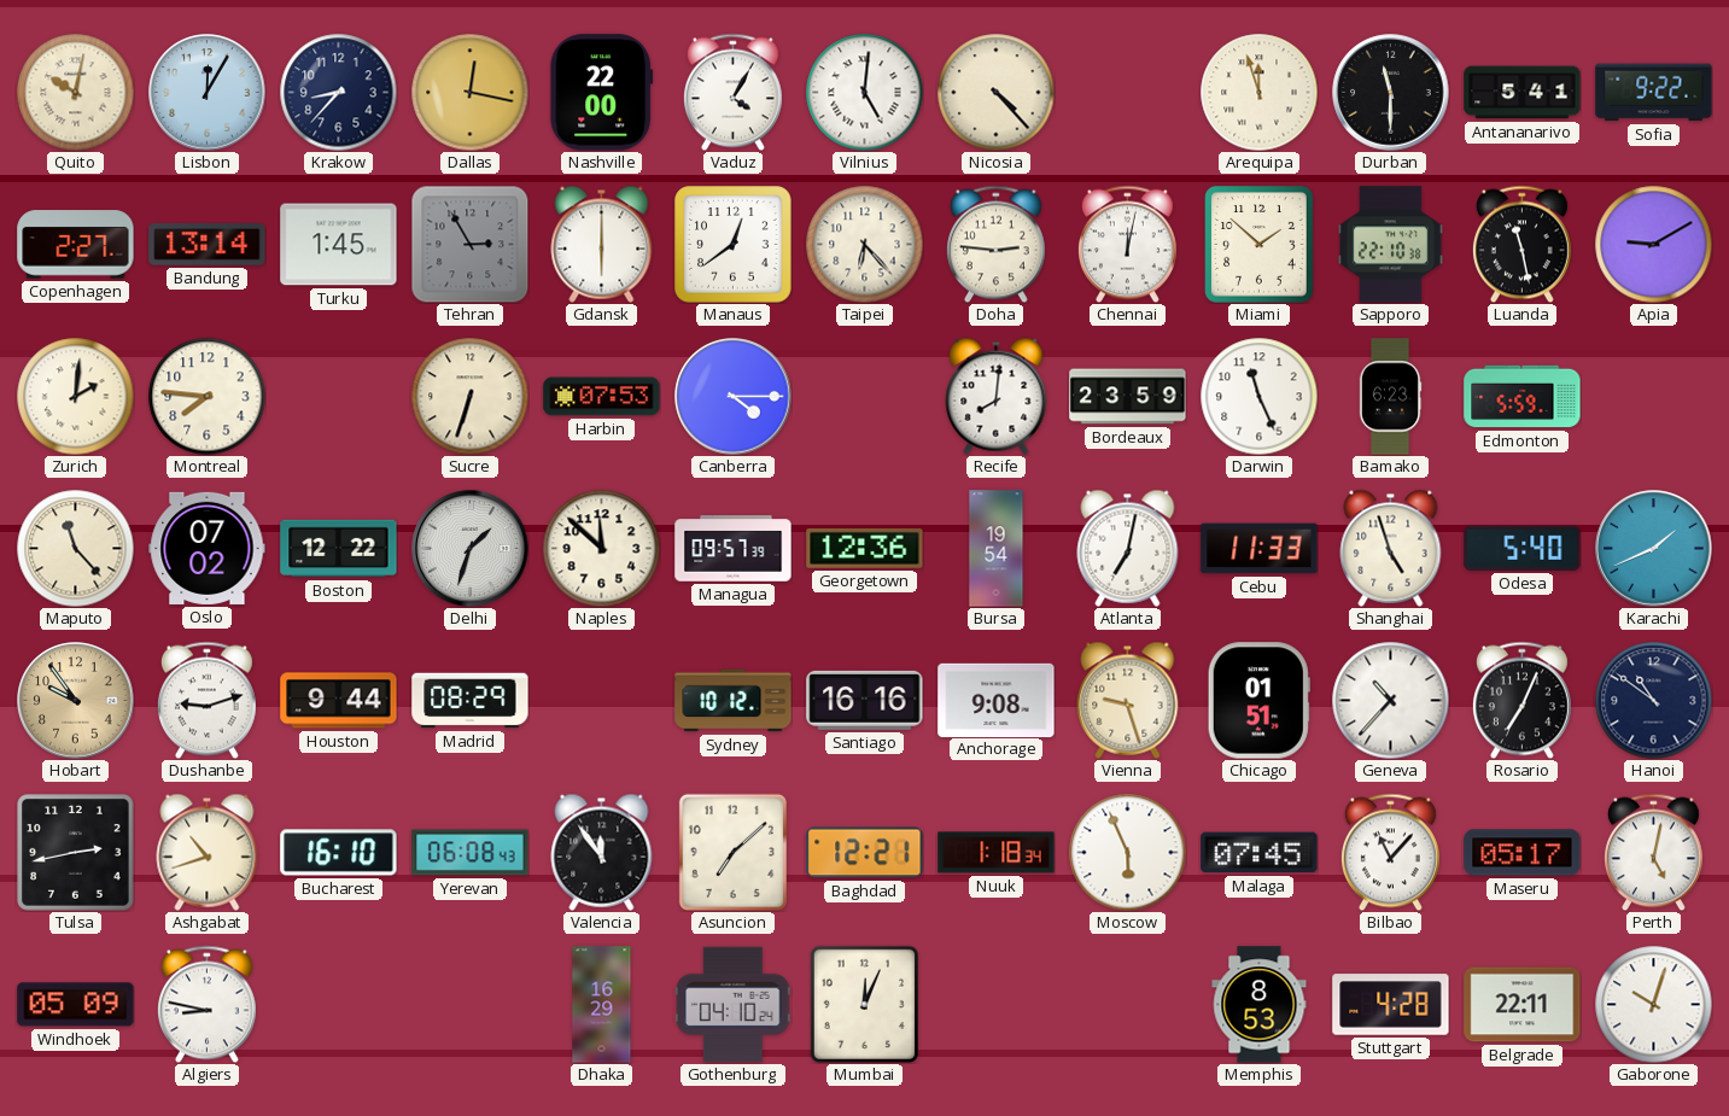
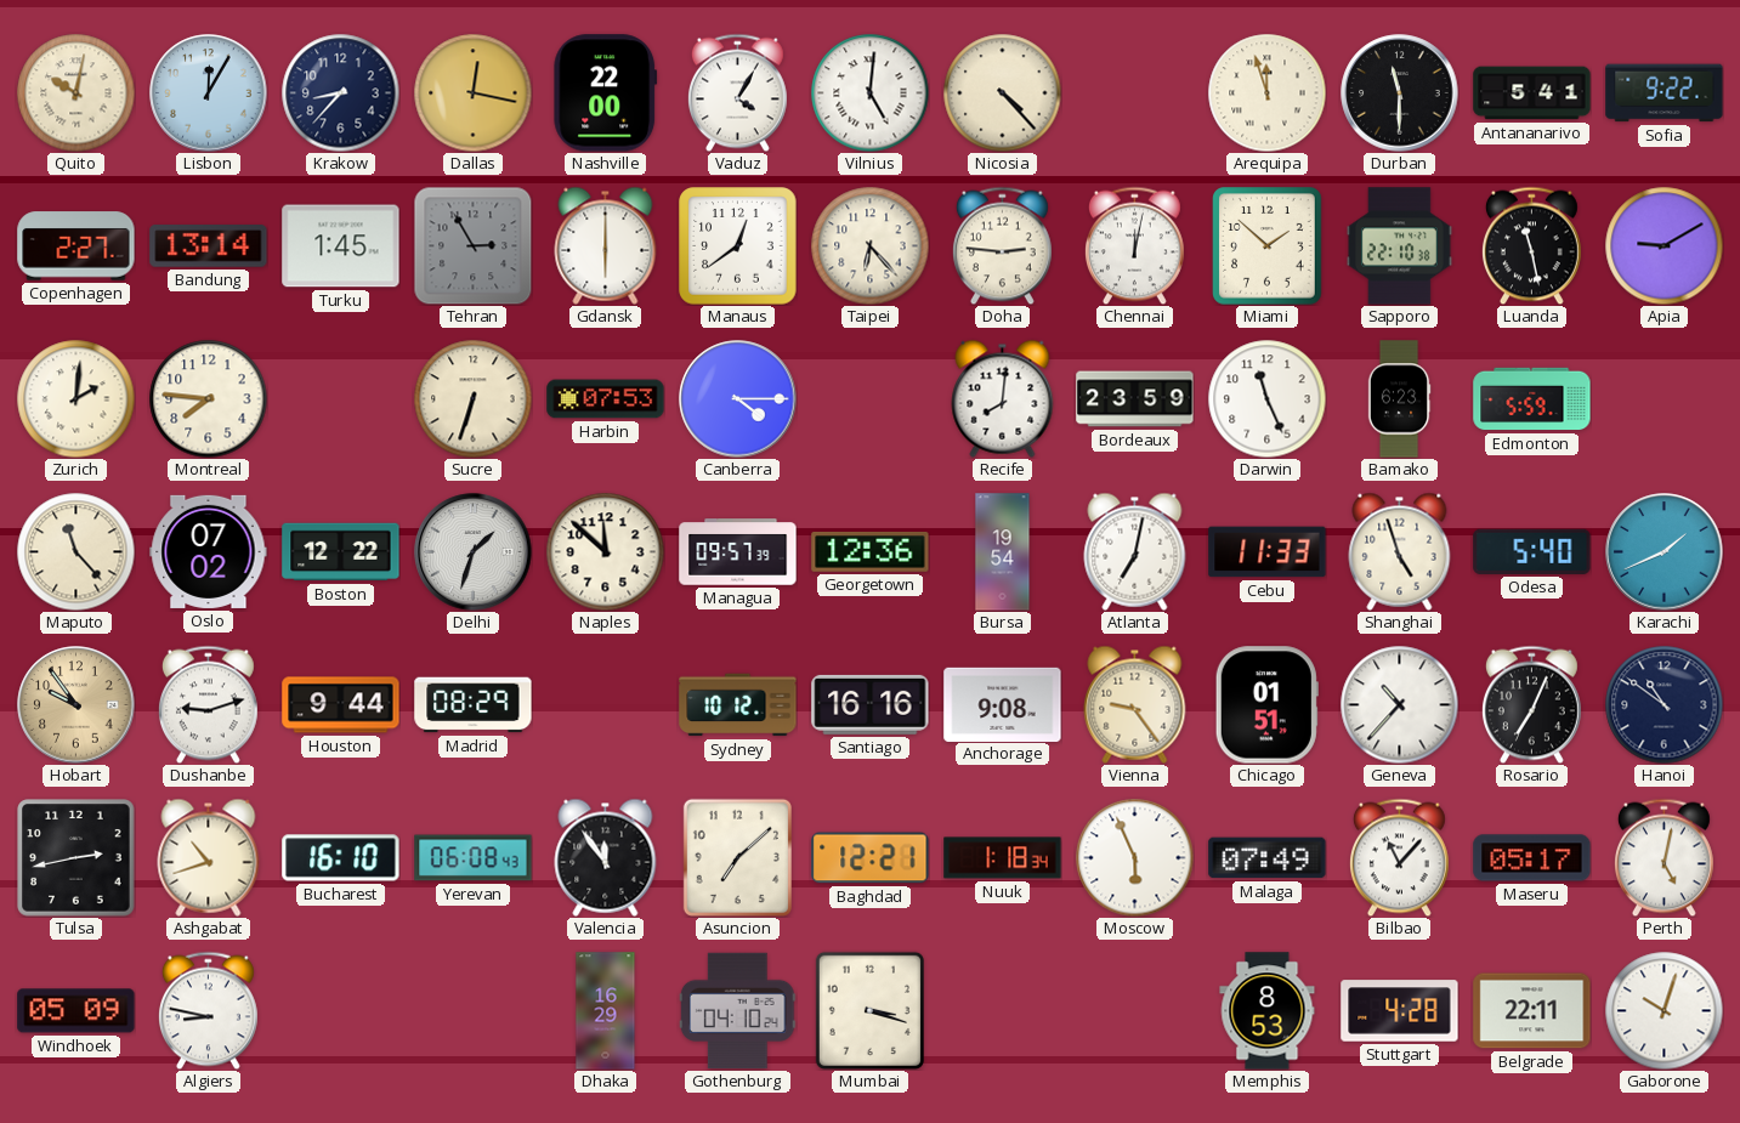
Vienna: 9:27 -> 9:24 (1135, 704)
Malaga: 07:45 -> 07:49 (1268, 858)
Mumbai: 12:04 -> 3:18 (869, 1010)
